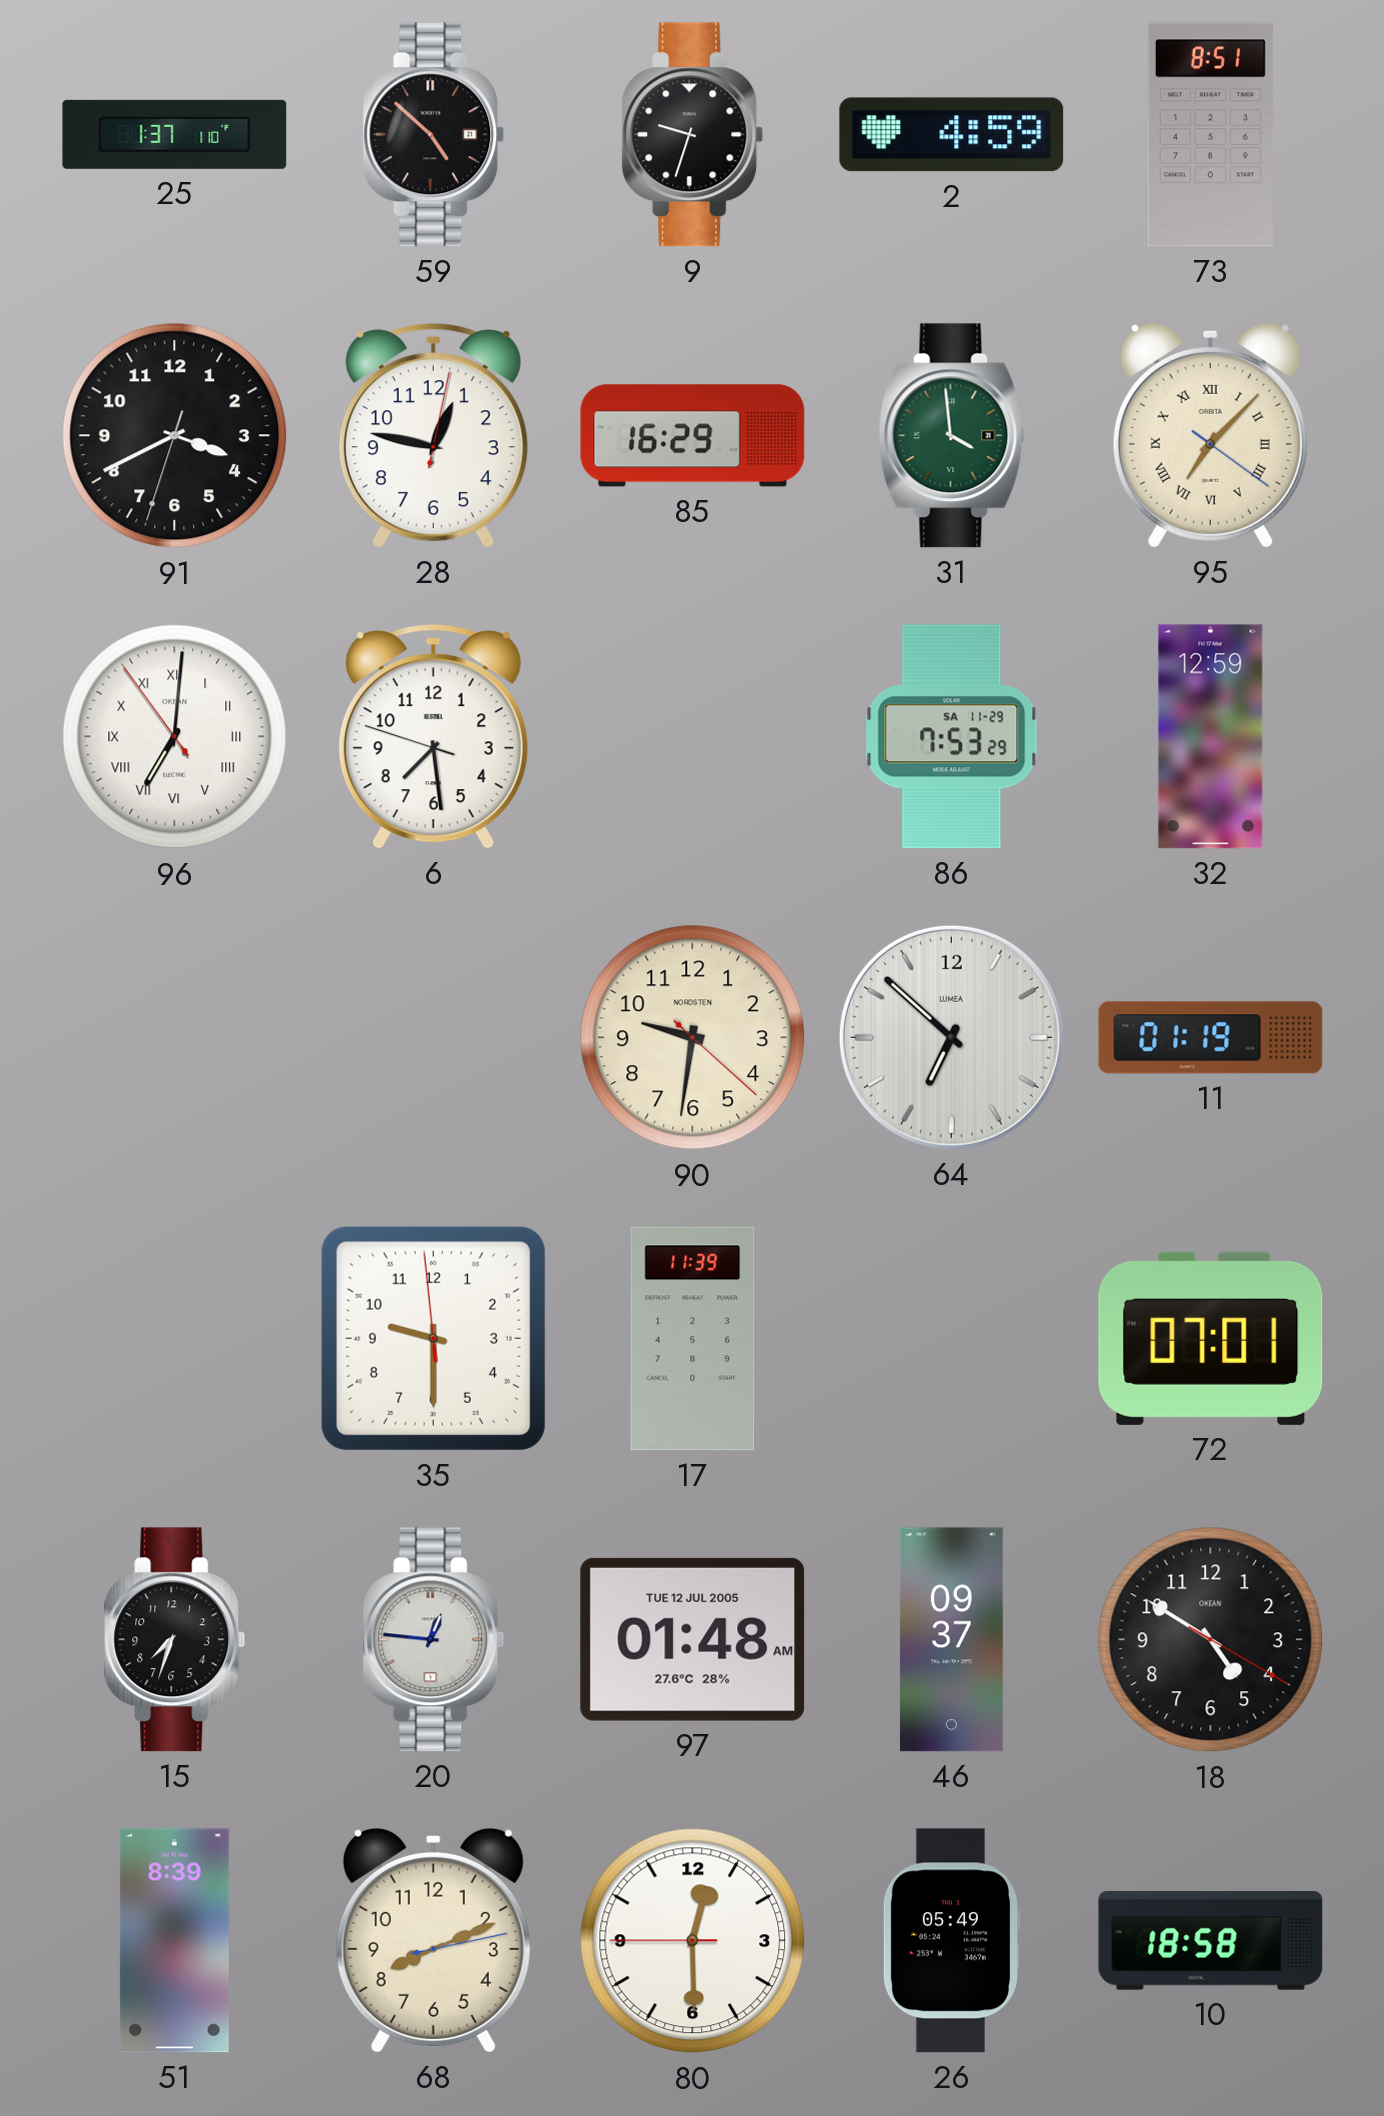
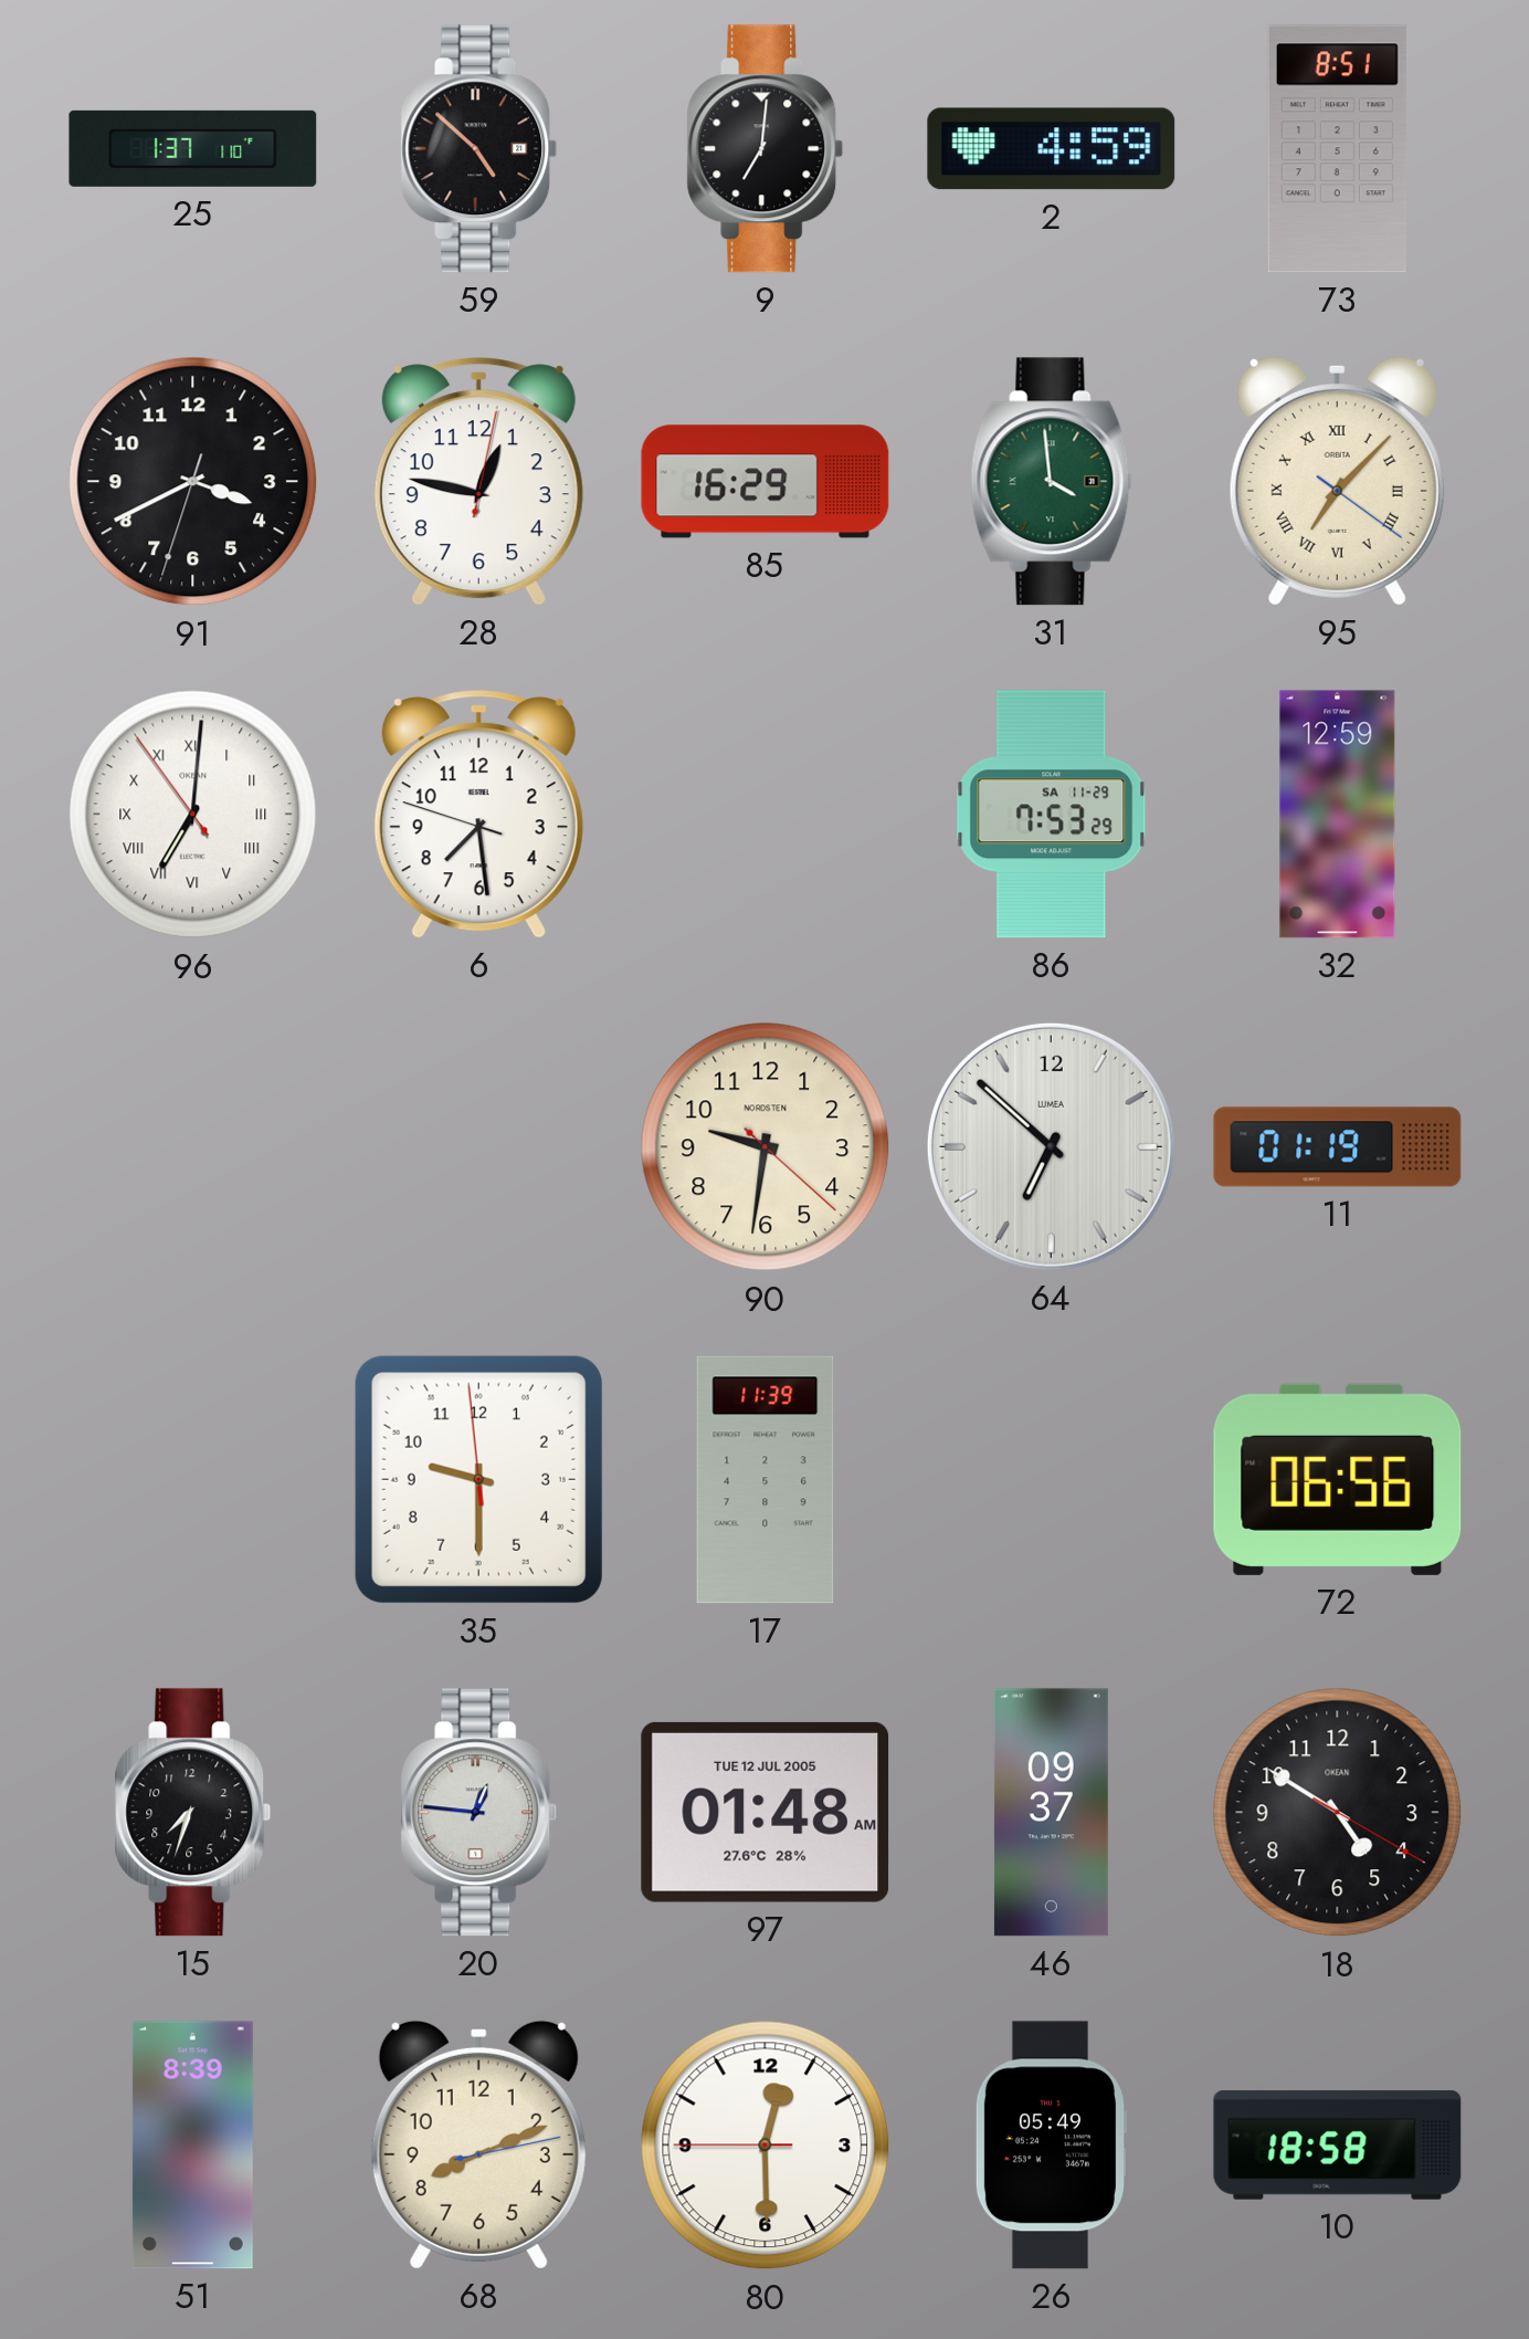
9: 9:33 -> 7:01 (766, 149)
72: 07:01 -> 06:56 (1338, 1479)
